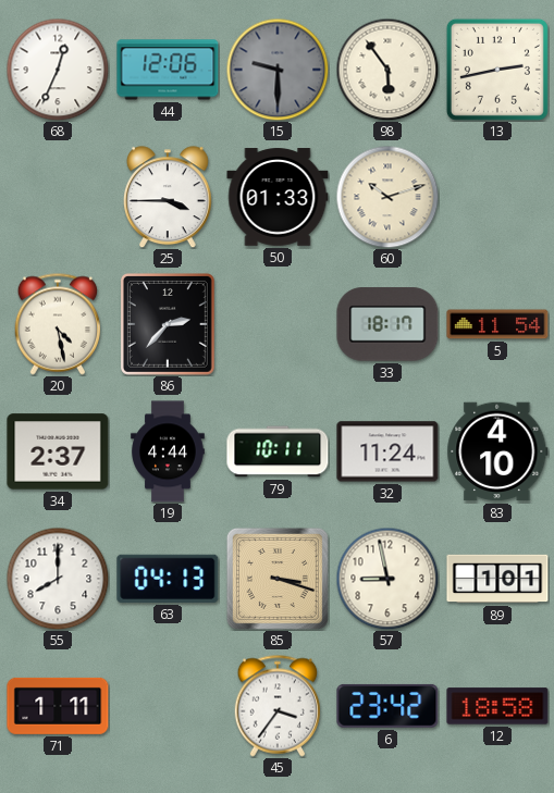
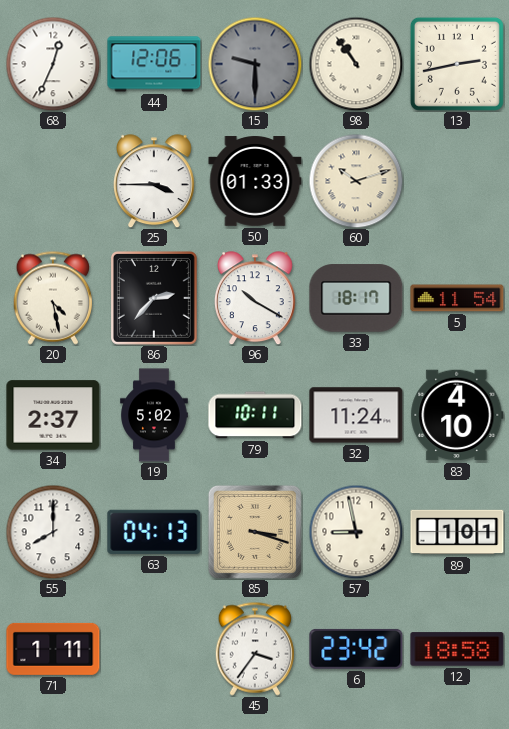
98: 5:54 -> 10:54 (356, 64)
96: none -> 10:20 (255, 298)
19: 4:44 -> 5:02 (154, 415)
